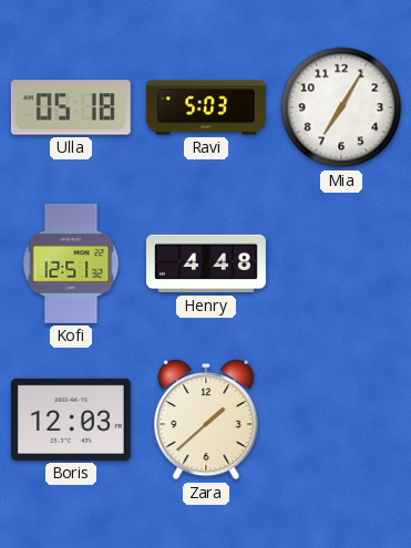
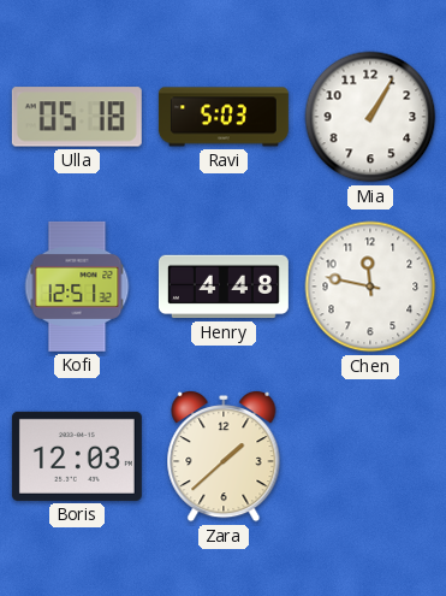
Mia: 7:05 -> 1:05 (370, 117)
Chen: none -> 11:47 (370, 287)
